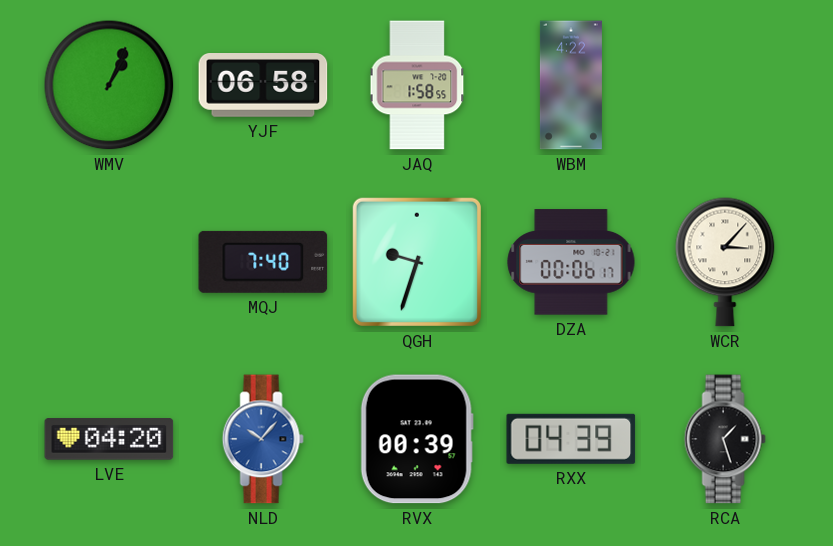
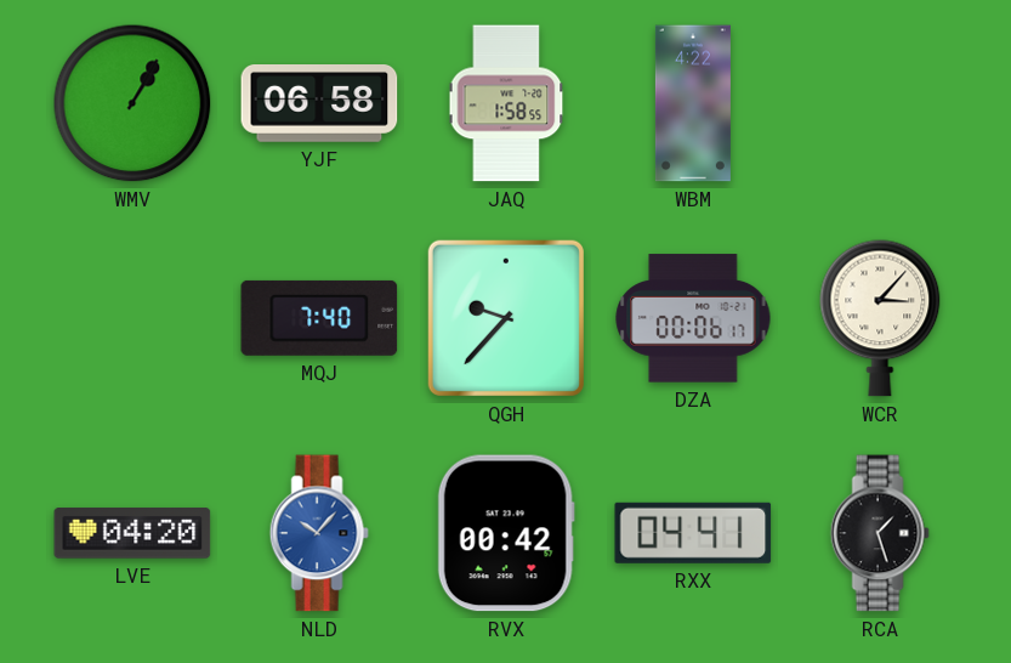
WMV: 1:04 -> 1:05 (132, 103)
QGH: 9:33 -> 9:37 (506, 318)
RVX: 00:39 -> 00:42 (506, 533)
RXX: 04:39 -> 04:41 (693, 533)
